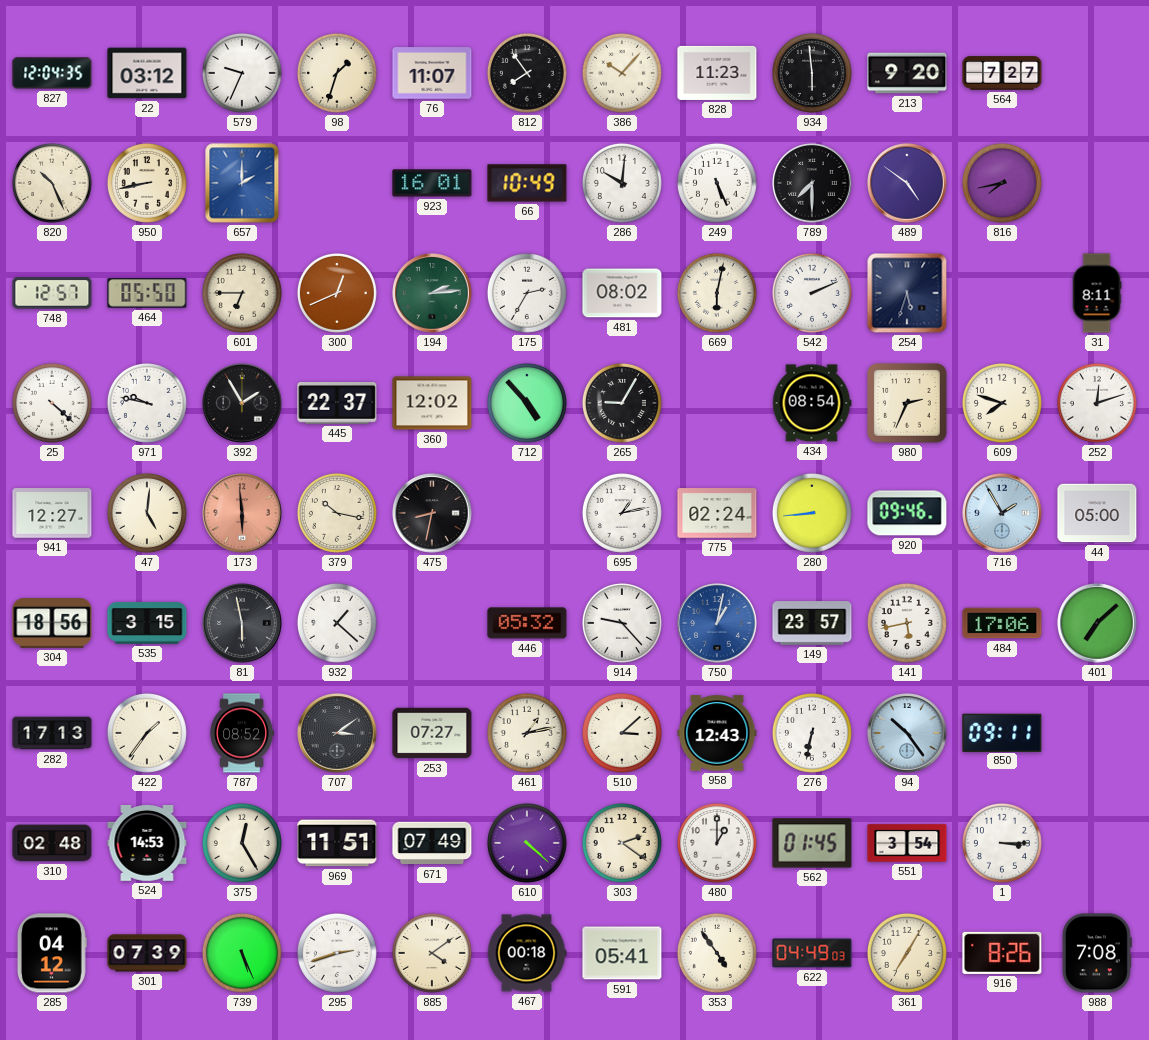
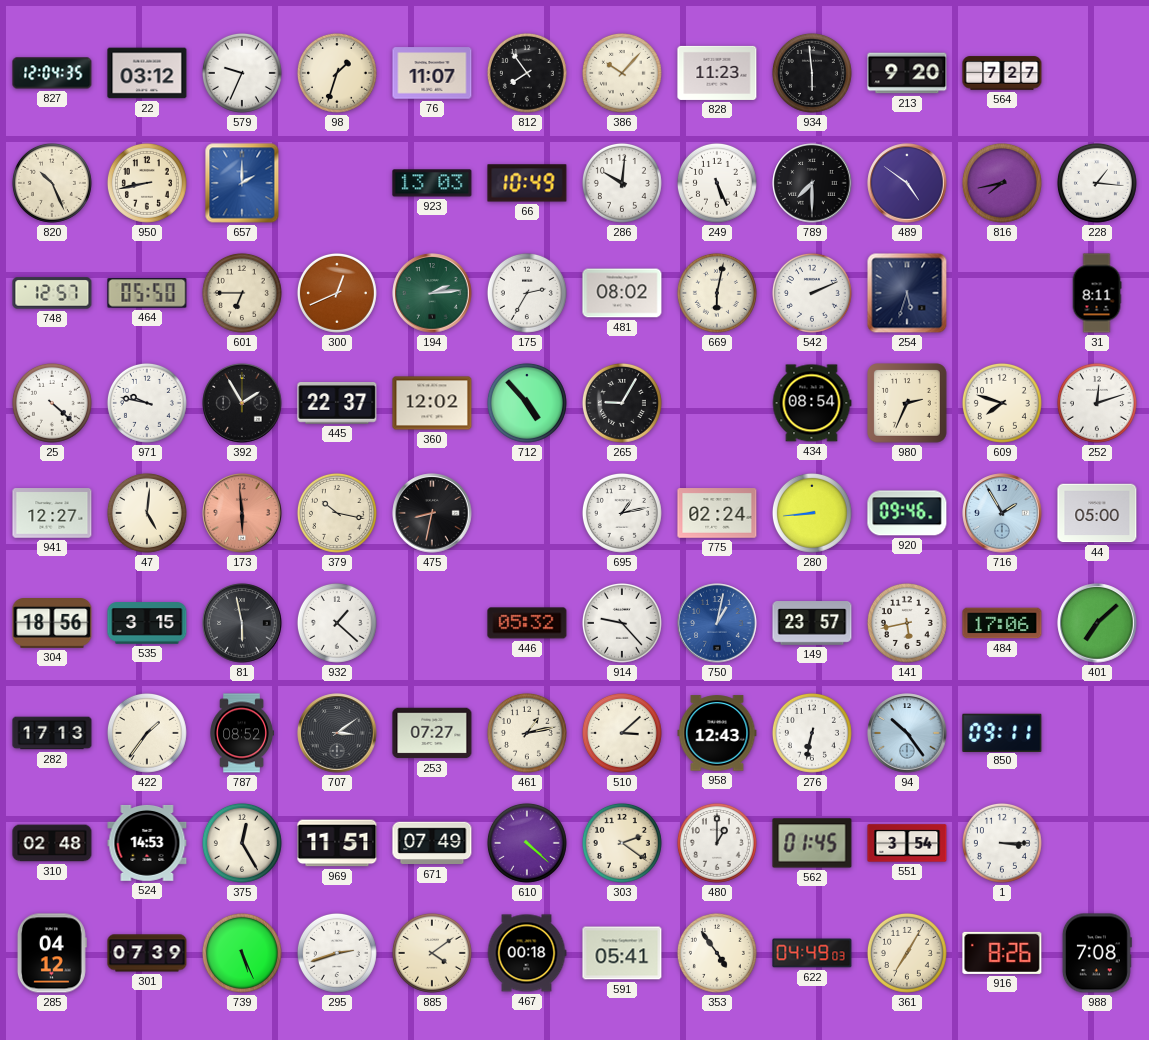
923: 16:01 -> 13:03 (432, 183)
228: none -> 1:16 (1097, 183)
